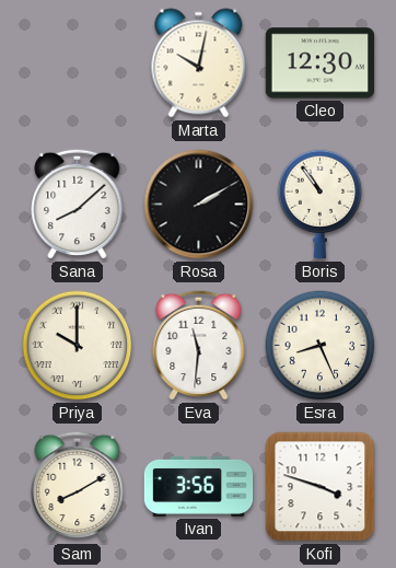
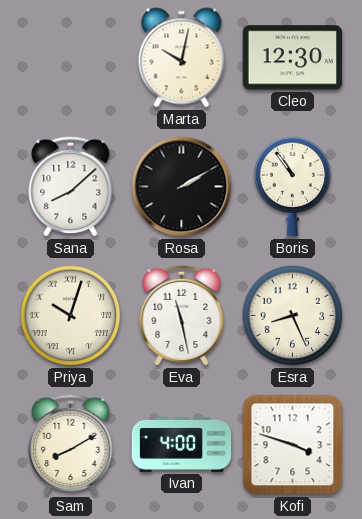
Priya: 10:00 -> 10:03 (71, 316)
Eva: 11:31 -> 11:28 (182, 315)
Ivan: 3:56 -> 4:00 (182, 444)
